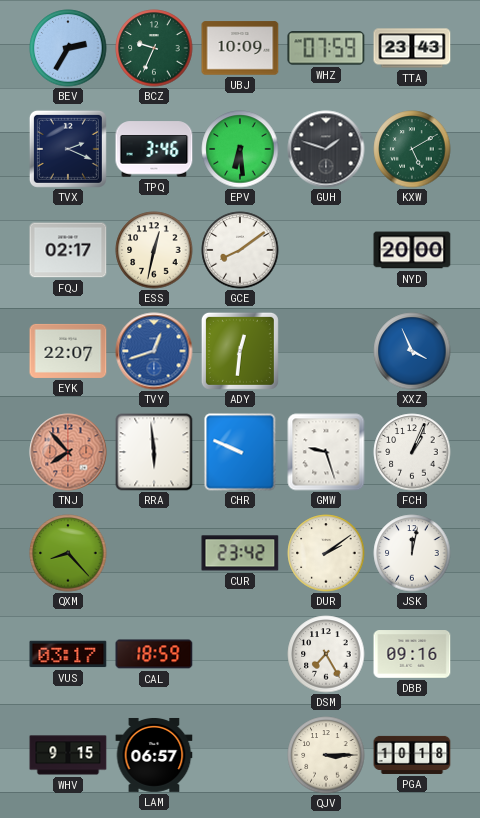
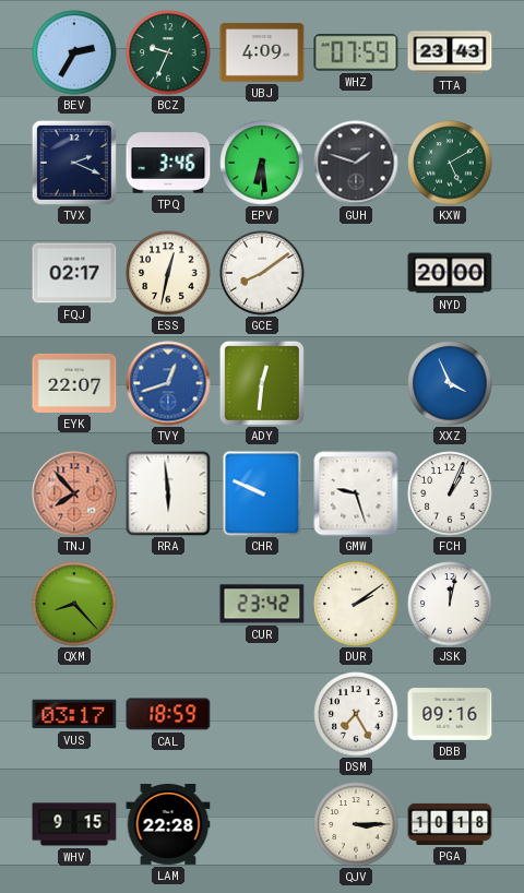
UBJ: 10:09 -> 4:09 (262, 52)
LAM: 06:57 -> 22:28 (168, 824)
